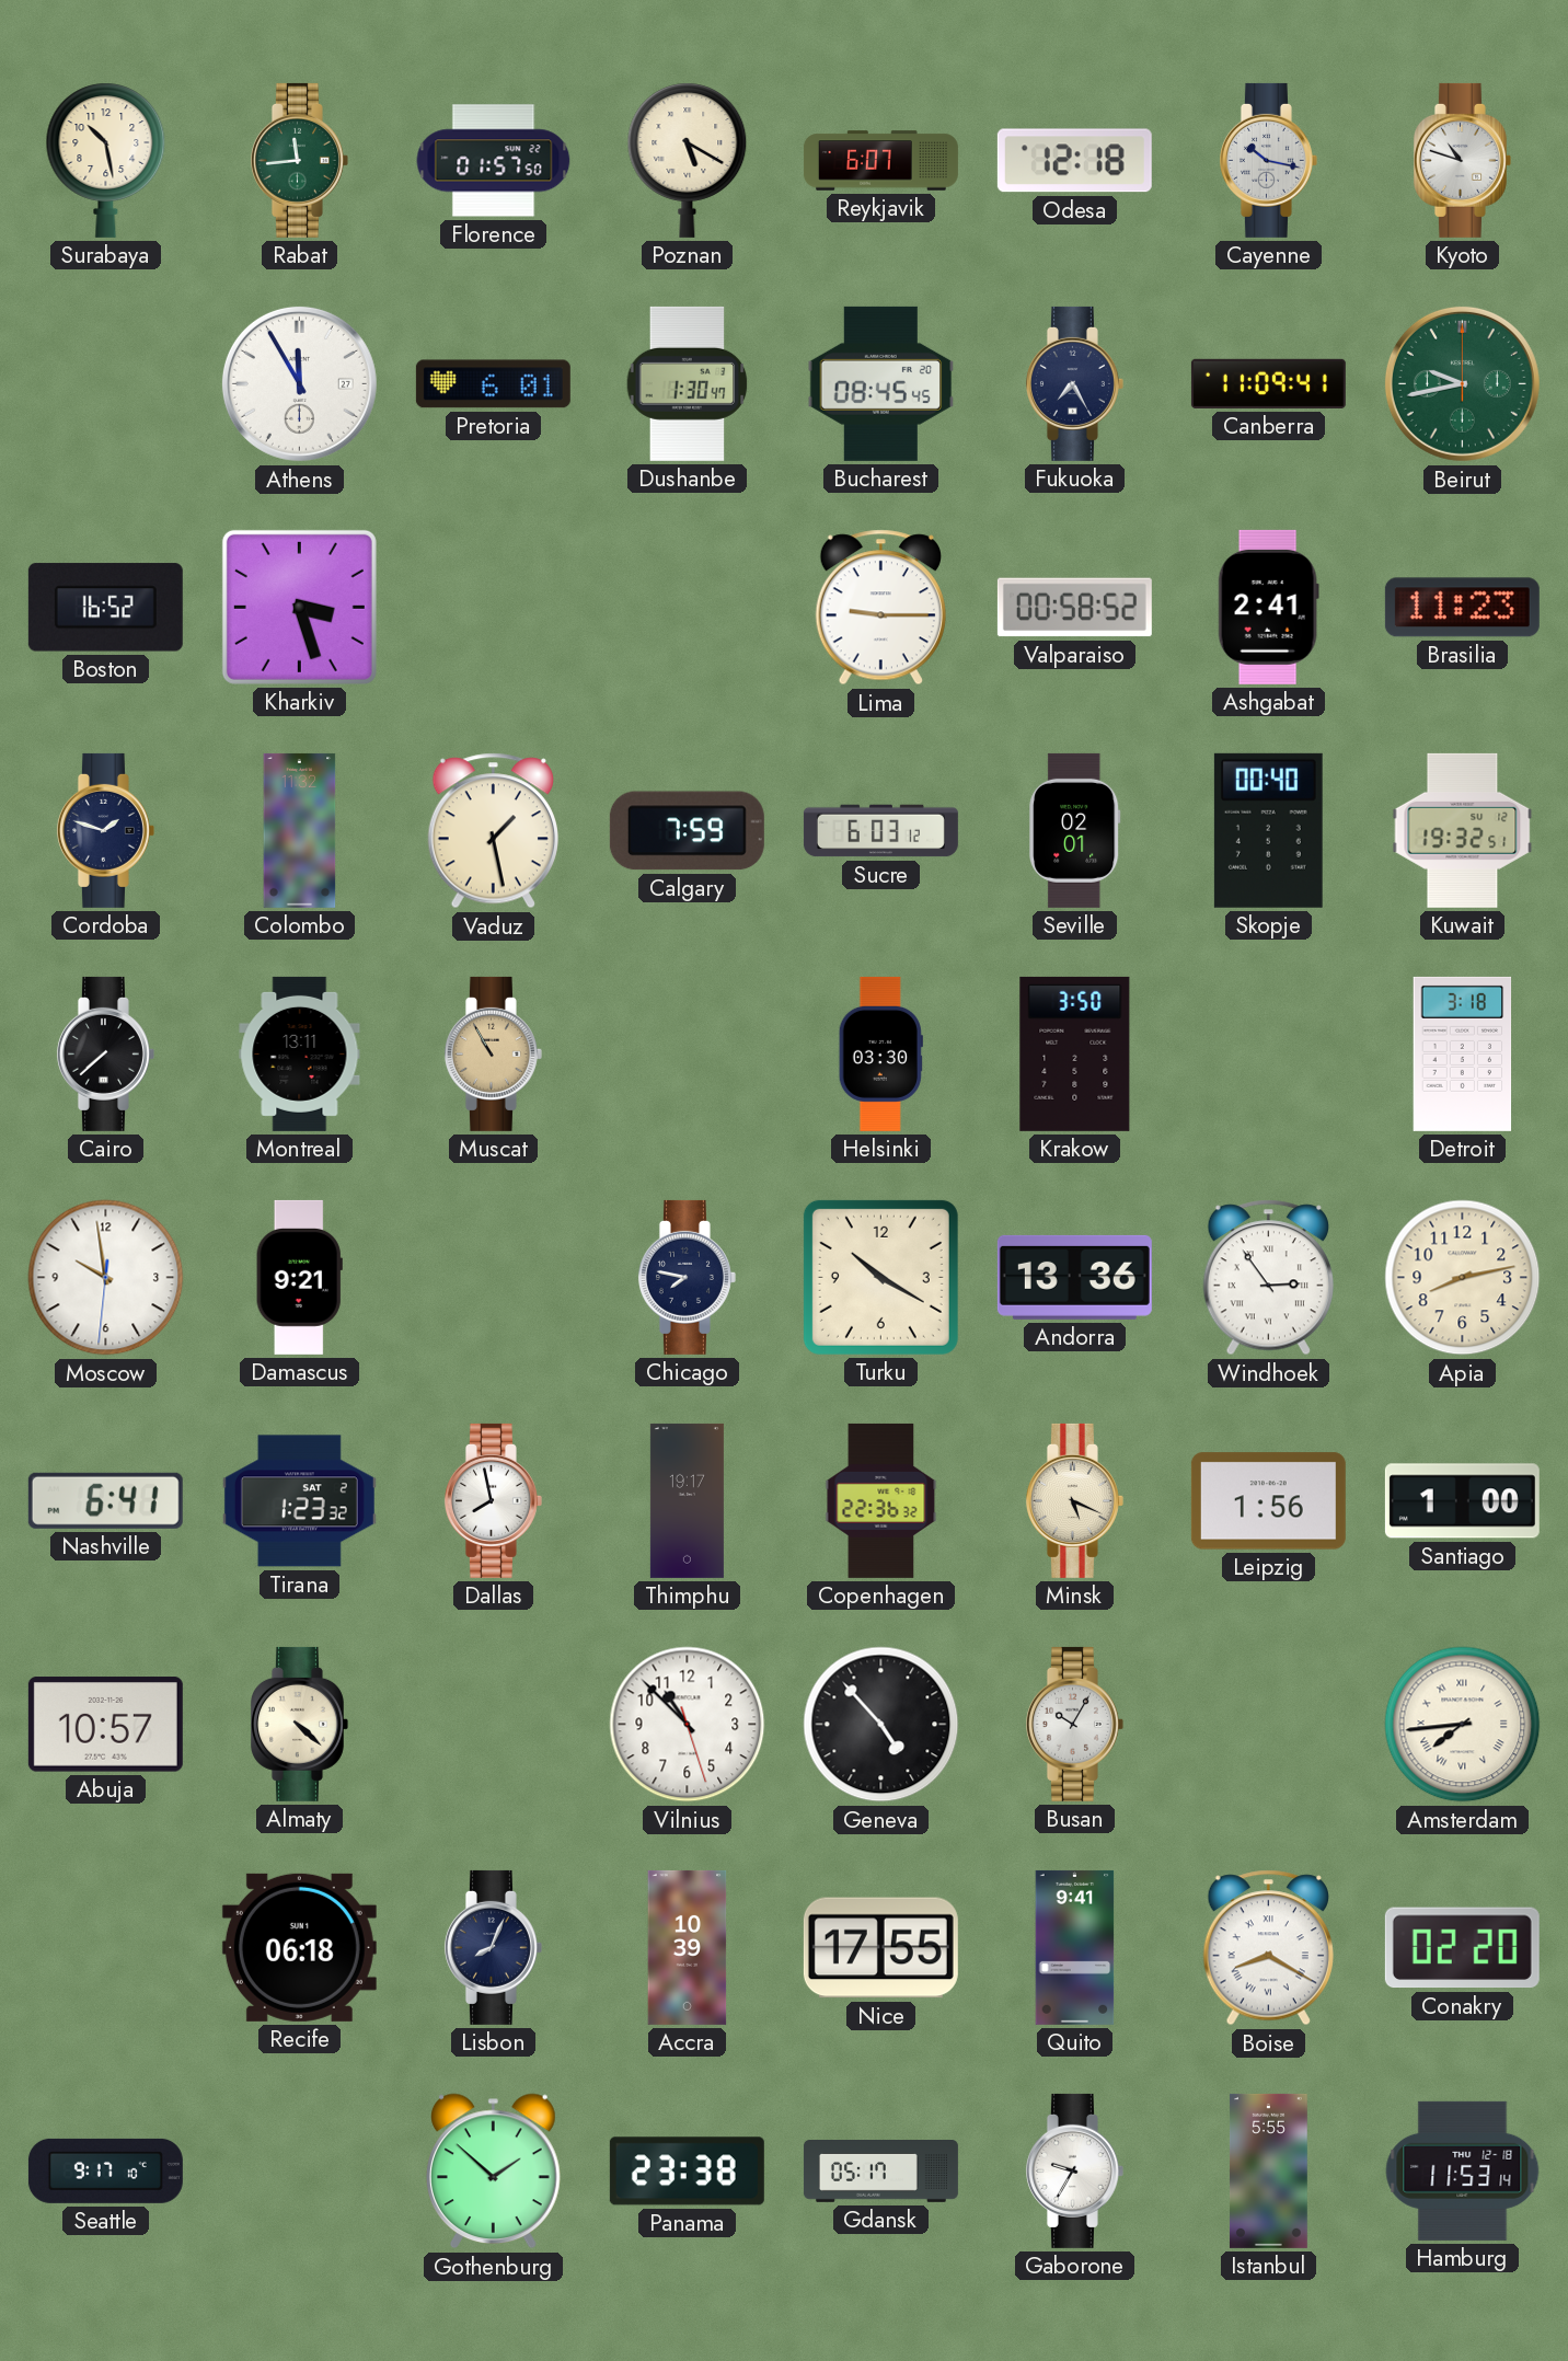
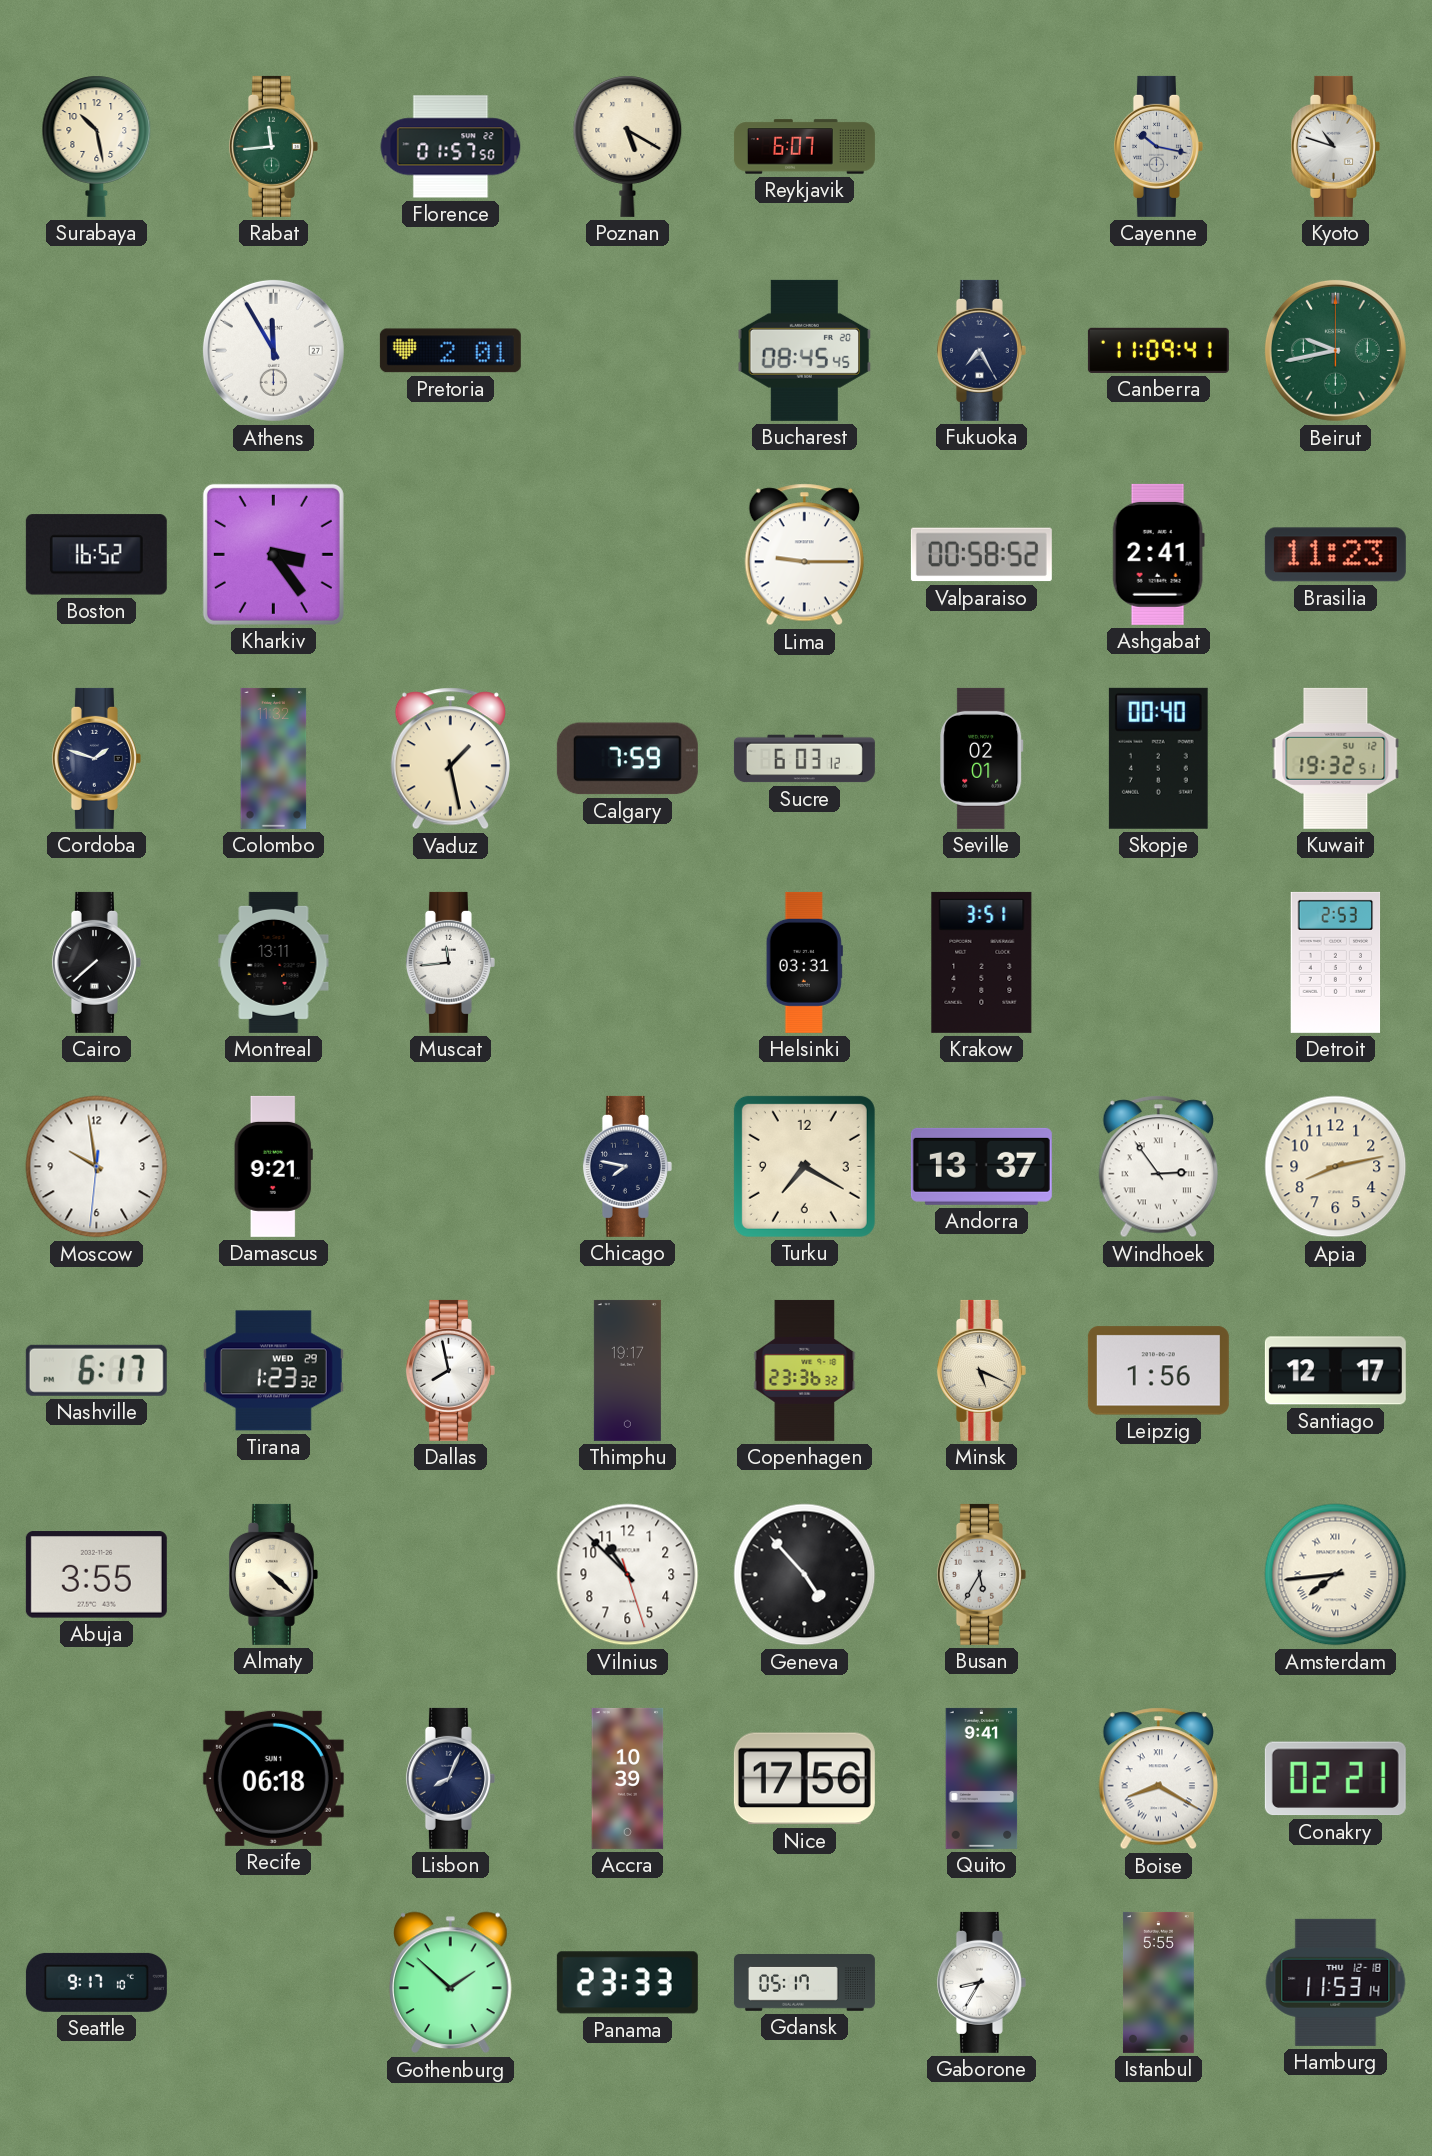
Odesa: 12:18 -> none (1074, 161)
Pretoria: 6:01 -> 2:01 (450, 351)
Dushanbe: 1:30 -> none (688, 383)
Kharkiv: 3:27 -> 3:24 (273, 554)
Muscat: 10:55 -> 11:44 (450, 962)
Muscat dial: champagne -> white (450, 962)
Helsinki: 03:30 -> 03:31 (804, 962)
Krakow: 3:50 -> 3:51 (982, 962)
Detroit: 3:18 -> 2:53 (1336, 962)
Turku: 10:20 -> 7:20 (804, 1166)
Andorra: 13:36 -> 13:37 (981, 1166)
Nashville: 6:41 -> 6:17 (96, 1370)
Tirana date: SAT 2 -> WED 29 (273, 1371)
Copenhagen: 22:36 -> 23:36 (805, 1370)
Santiago: 1:00 -> 12:17 (1335, 1371)
Abuja: 10:57 -> 3:55 (96, 1575)
Busan: 10:05 -> 5:35 (981, 1574)
Nice: 17:55 -> 17:56 (804, 1779)
Conakry: 02:20 -> 02:21 (1335, 1779)
Panama: 23:38 -> 23:33 (627, 1983)
Gaborone: 9:35 -> 8:35 (981, 1982)
